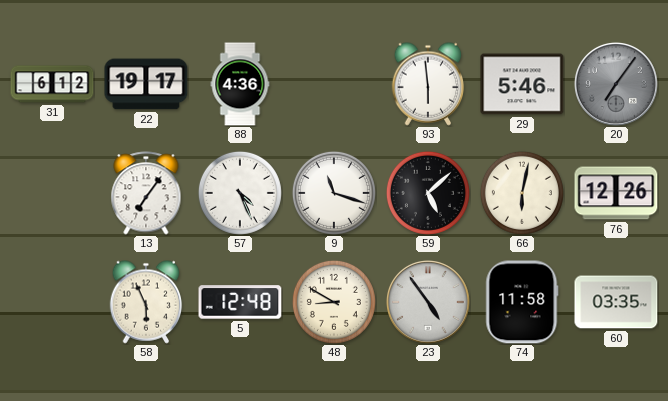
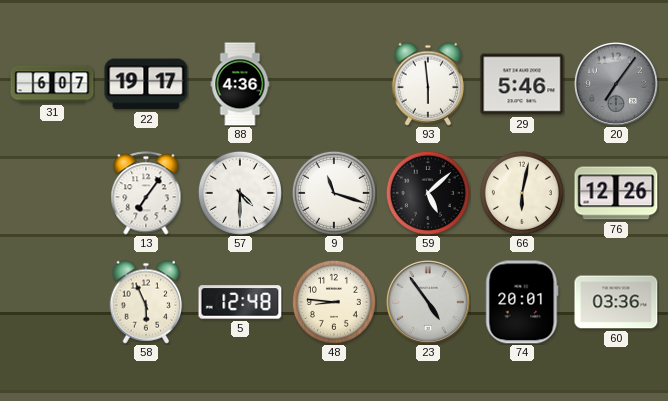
31: 6:12 -> 6:07 (52, 84)
57: 4:26 -> 4:30 (240, 193)
48: 8:50 -> 8:46 (334, 302)
74: 11:58 -> 20:01 (522, 302)
60: 03:35 -> 03:36 (616, 302)
